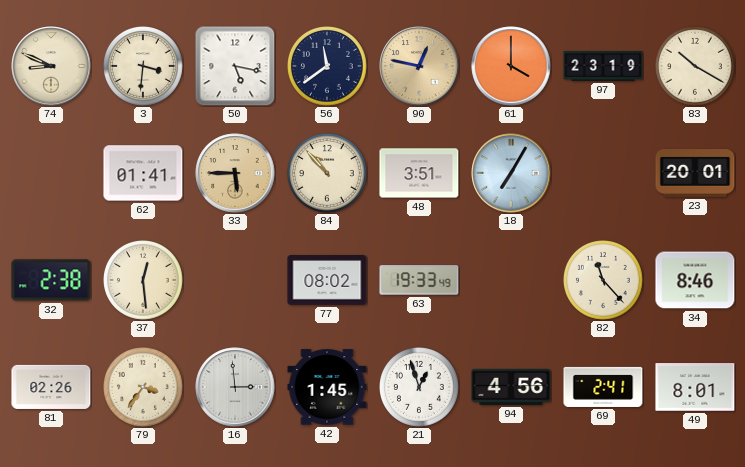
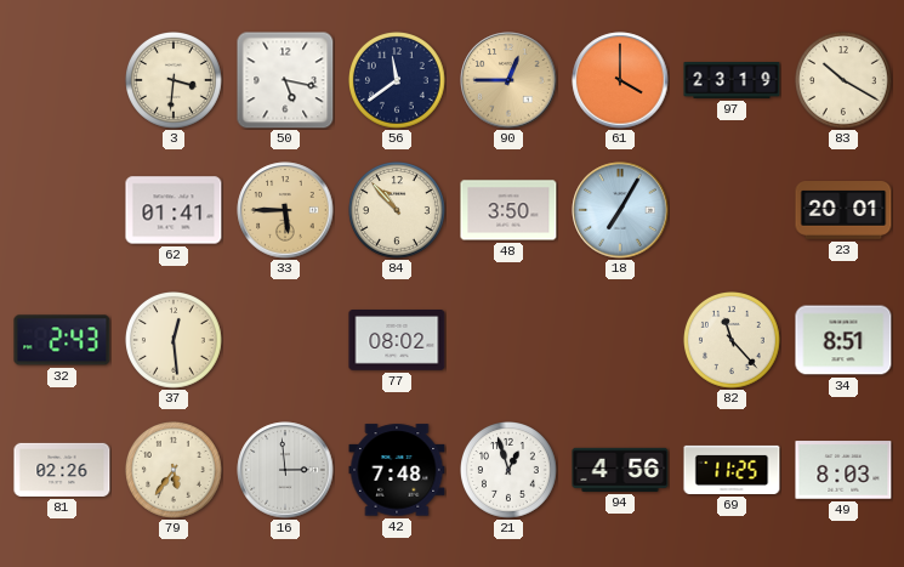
74: 8:49 -> none (51, 66)
90: 12:47 -> 12:45 (508, 80)
48: 3:51 -> 3:50 (508, 210)
32: 2:38 -> 2:43 (62, 340)
63: 19:33 -> none (419, 280)
34: 8:46 -> 8:51 (843, 340)
79: 3:36 -> 5:36 (175, 471)
42: 1:45 -> 7:48 (397, 470)
69: 2:41 -> 11:25 (732, 470)
49: 8:01 -> 8:03 (843, 470)
